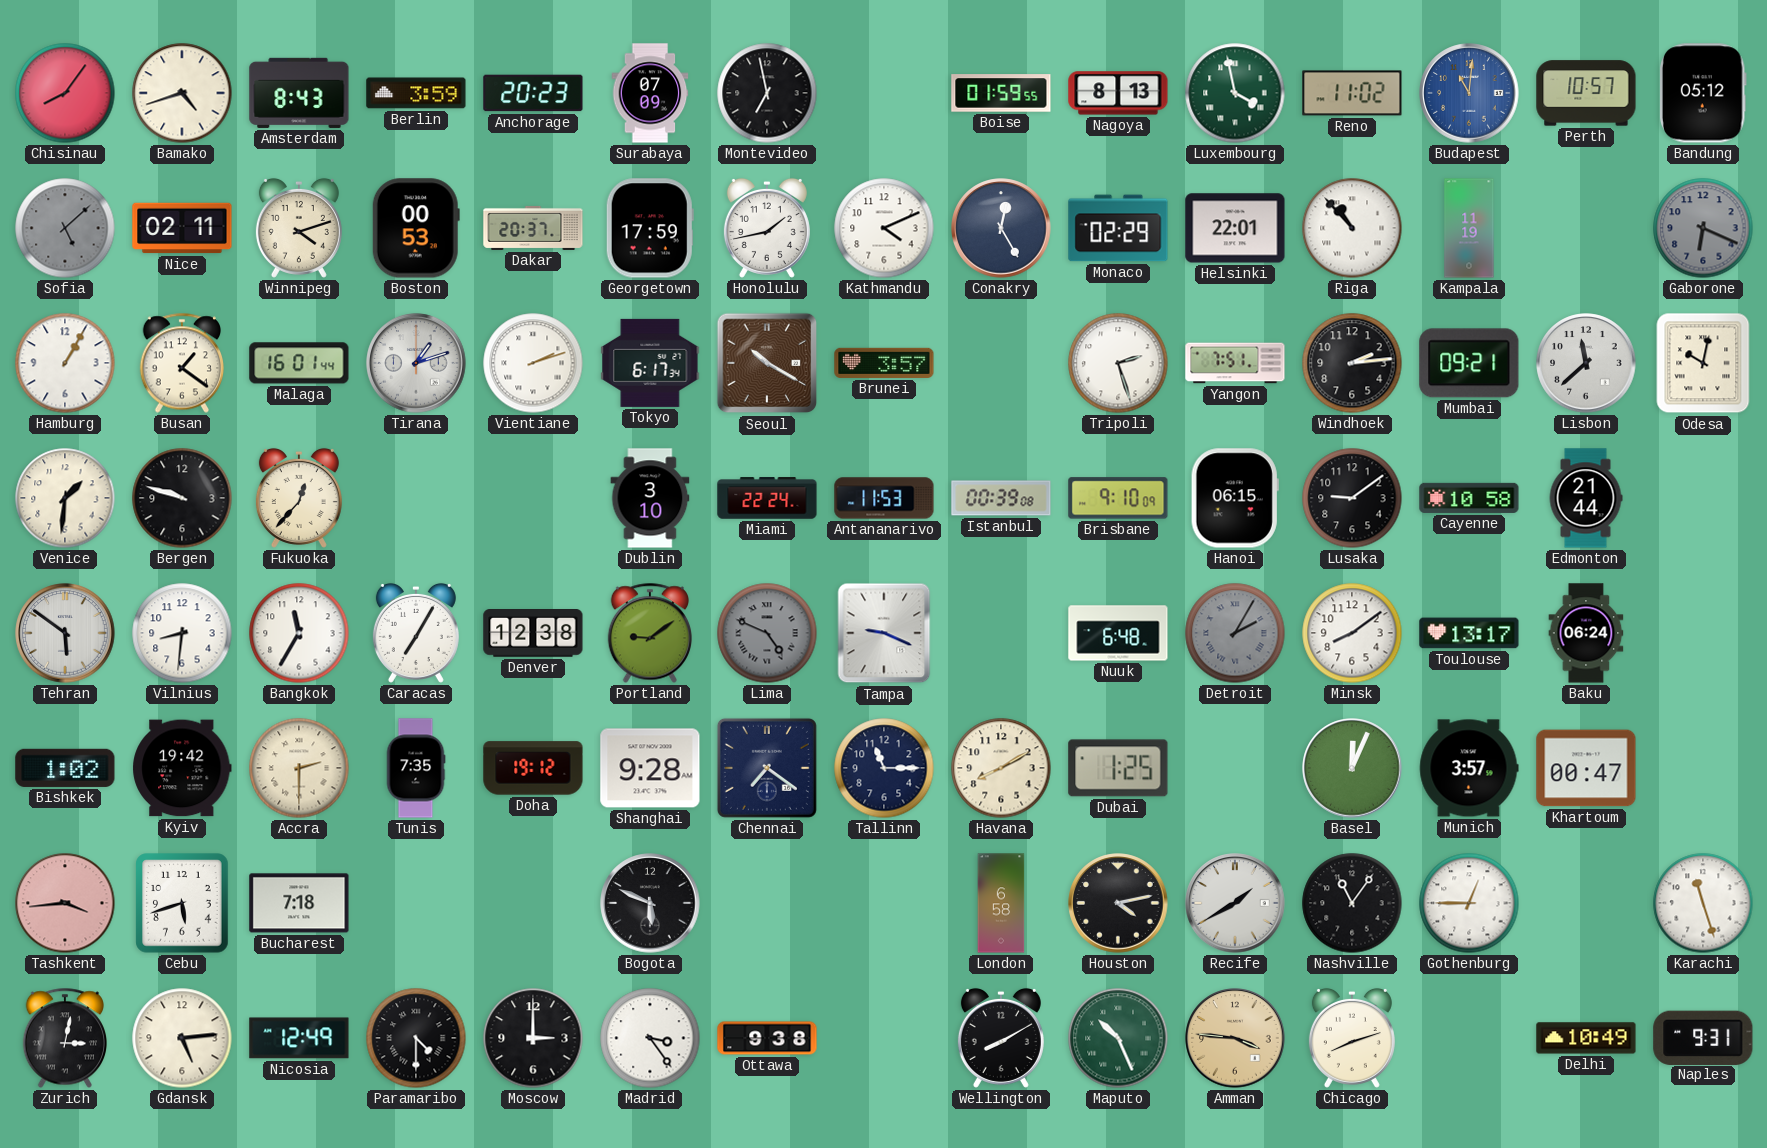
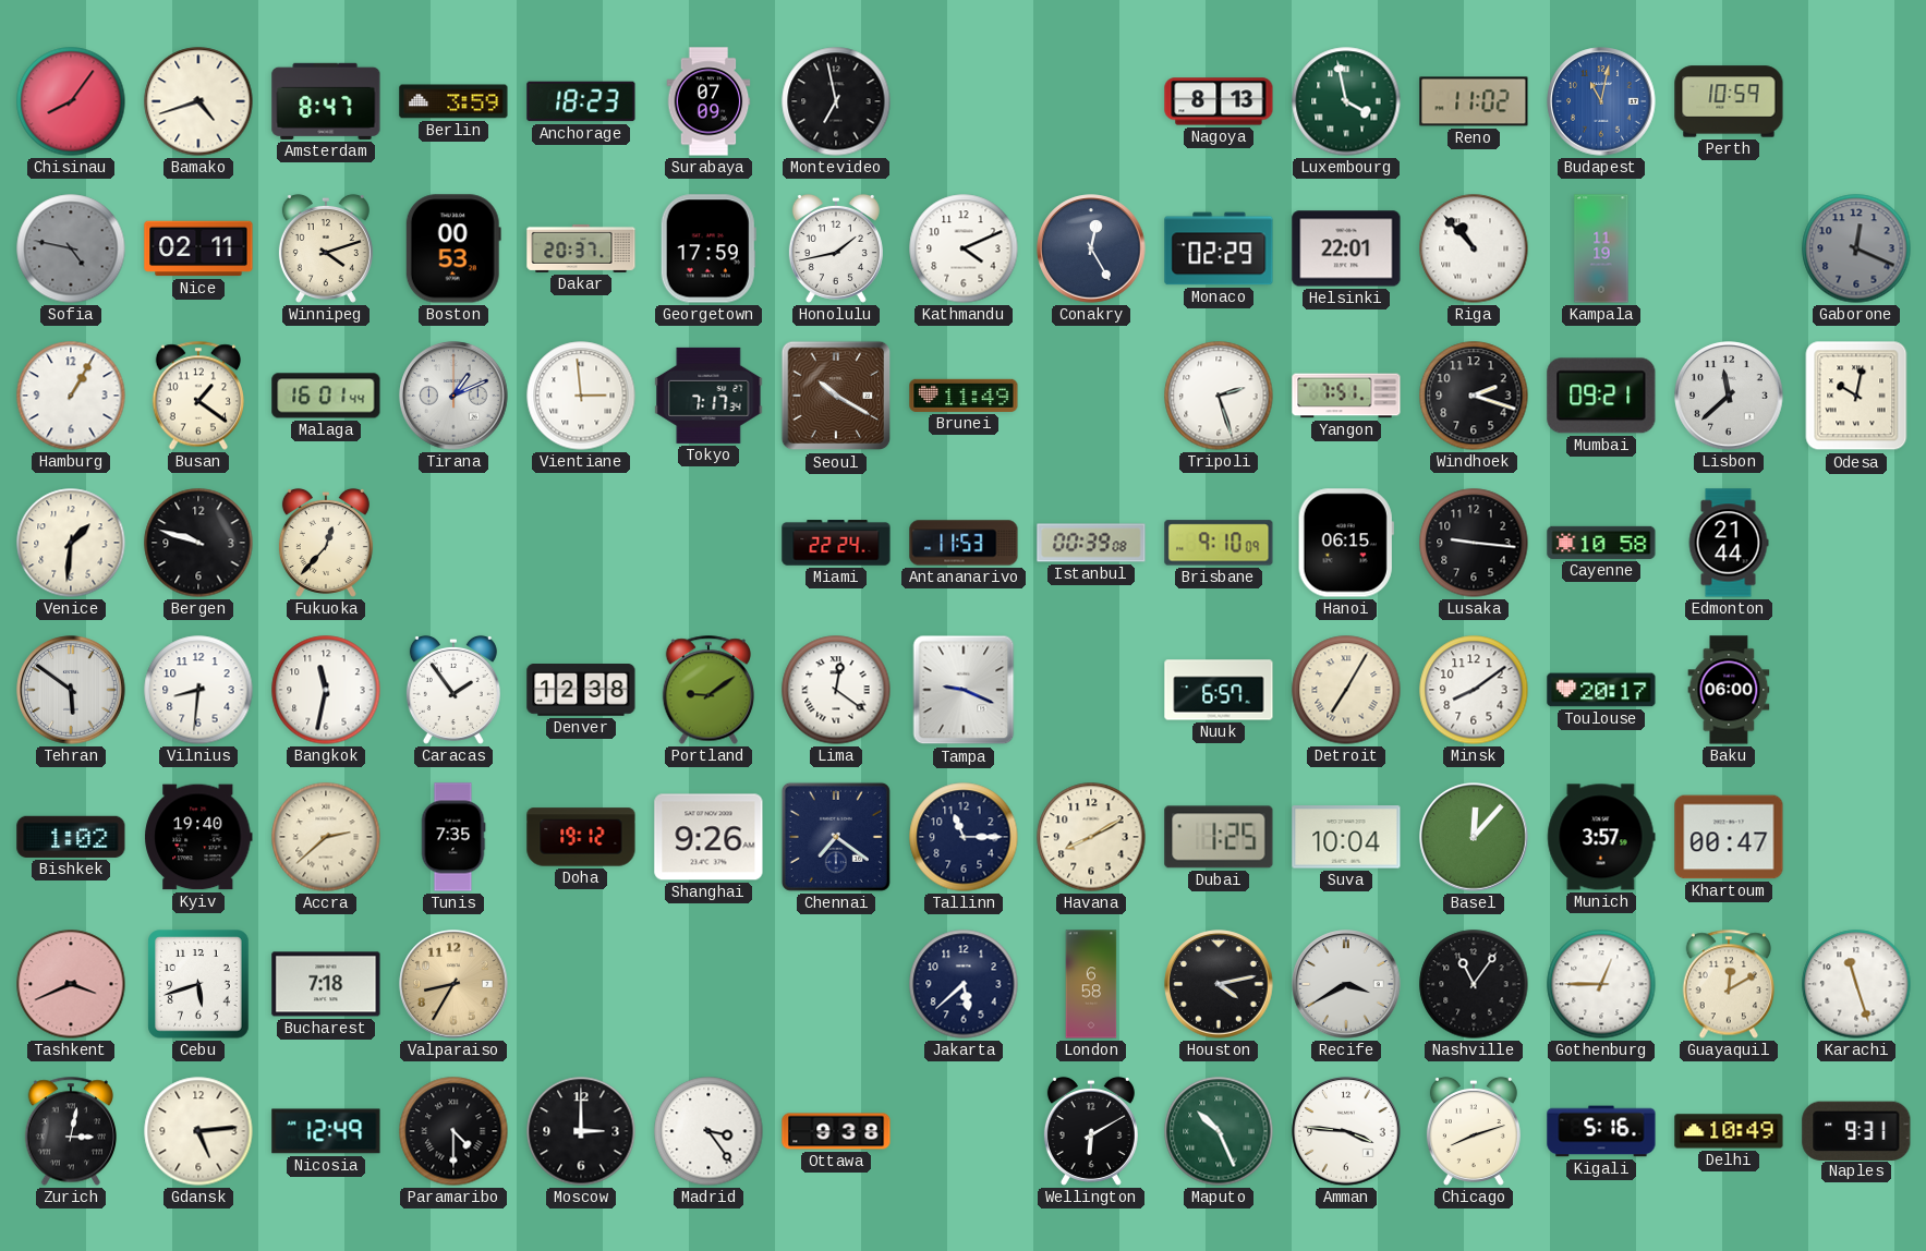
Amsterdam: 8:43 -> 8:47 (326, 101)
Anchorage: 20:23 -> 18:23 (581, 101)
Boise: 01:59 -> none (1001, 93)
Budapest: 11:01 -> 11:02 (1601, 101)
Perth: 10:57 -> 10:59 (1729, 101)
Bandung: 05:12 -> none (1703, 93)
Sofia: 5:08 -> 4:47 (71, 248)
Gaborone: 6:19 -> 12:19 (1856, 248)
Tirana: 1:12 -> 1:11 (453, 396)
Vientiane: 2:12 -> 2:59 (581, 396)
Tokyo: 6:17 -> 7:17 (708, 396)
Brunei: 3:57 -> 11:49 (964, 396)
Windhoek: 2:14 -> 2:18 (1474, 396)
Dublin: 3:10 -> none (650, 498)
Lusaka: 9:09 -> 9:16 (1474, 543)
Bangkok: 11:35 -> 11:32 (326, 690)
Caracas: 7:05 -> 1:54 (453, 690)
Lima: 4:49 -> 12:21 (836, 690)
Lima dial: grey -> white (836, 690)
Nuuk: 6:48 -> 6:57 (1219, 690)
Detroit: 2:05 -> 7:05 (1346, 690)
Detroit dial: grey -> cream (1346, 690)
Toulouse: 13:17 -> 20:17 (1601, 690)
Baku: 06:24 -> 06:00 (1729, 690)
Kyiv: 19:42 -> 19:40 (199, 837)
Accra: 2:30 -> 2:38 (326, 837)
Shanghai: 9:28 -> 9:26 (708, 837)
Suva: none -> 10:04 (1346, 837)
Basel: 12:04 -> 12:07 (1474, 837)
Tashkent: 3:44 -> 3:41 (71, 984)
Valparaiso: none -> 8:35 (453, 984)
Bogota: 5:49 -> none (650, 903)
Jakarta: none -> 5:38 (964, 984)
Recife: 1:40 -> 3:40 (1346, 984)
Guayaquil: none -> 12:10 (1728, 984)
Wellington: 8:10 -> 6:10 (1091, 1131)
Amman dial: champagne -> white (1346, 1131)
Kigali: none -> 5:16 (1601, 1131)
